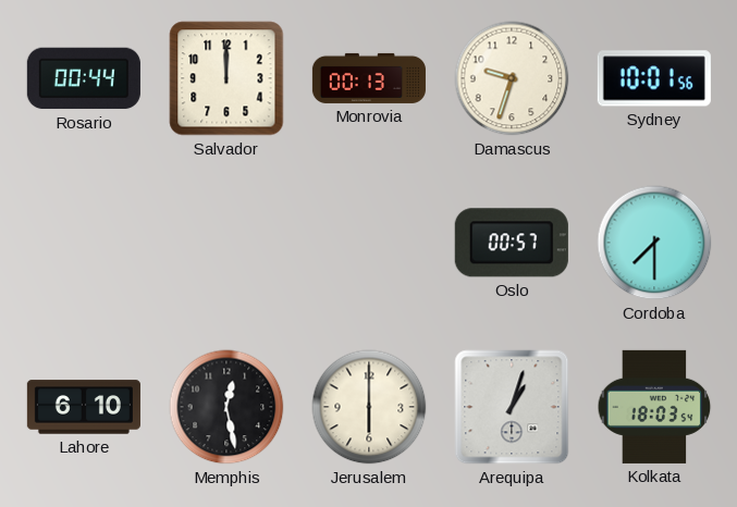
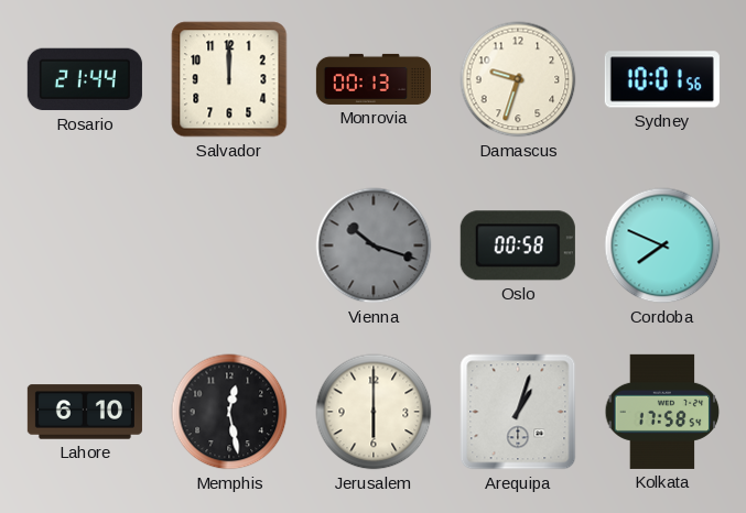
Rosario: 00:44 -> 21:44 (85, 79)
Vienna: none -> 10:18 (374, 245)
Oslo: 00:57 -> 00:58 (518, 245)
Cordoba: 7:30 -> 7:49 (662, 245)
Kolkata: 18:03 -> 17:58 (662, 412)
